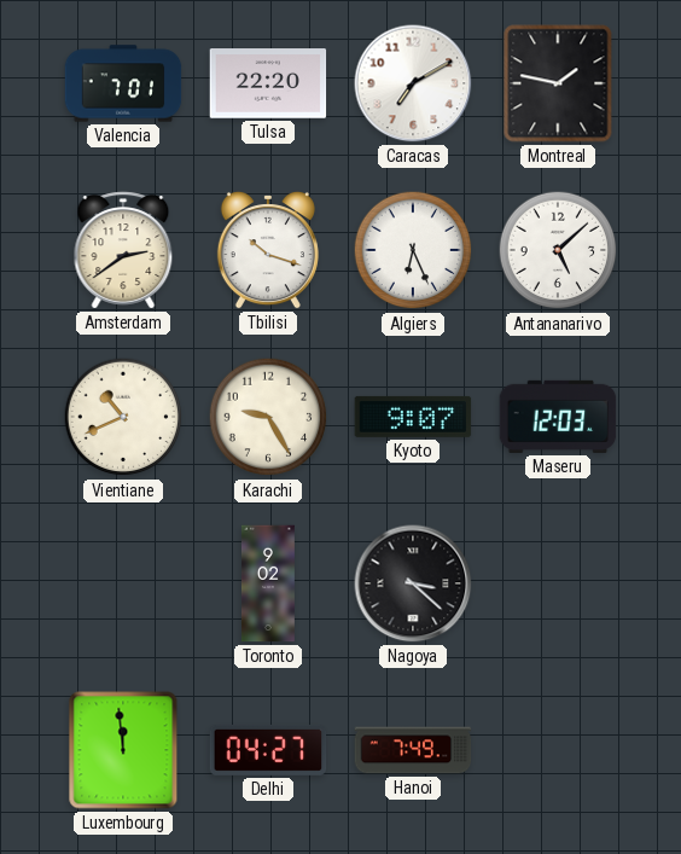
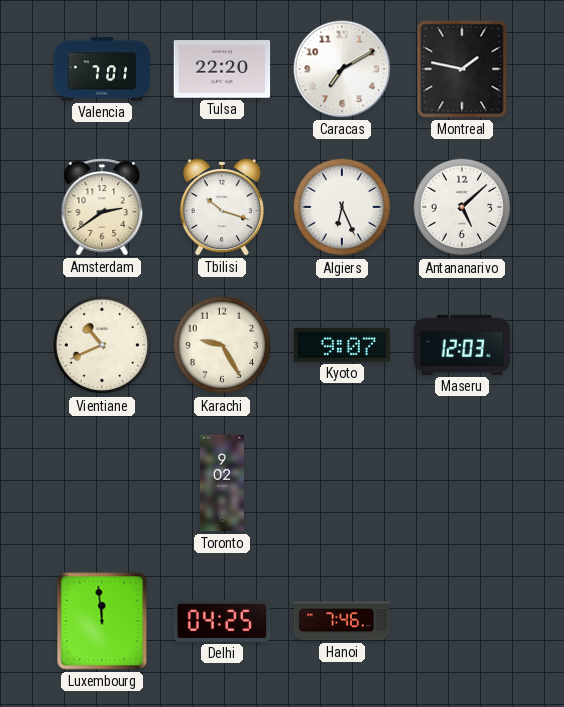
Nagoya: 3:22 -> none (413, 583)
Delhi: 04:27 -> 04:25 (222, 621)
Hanoi: 7:49 -> 7:46 (342, 621)
